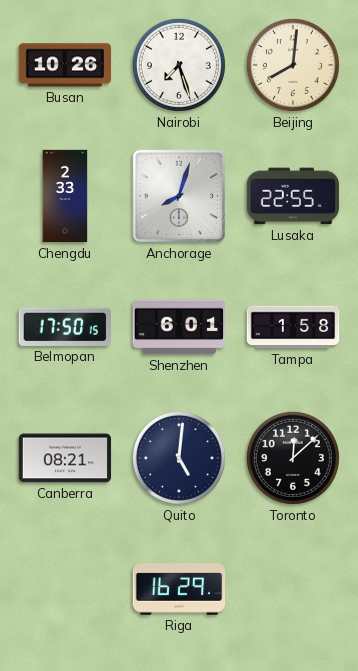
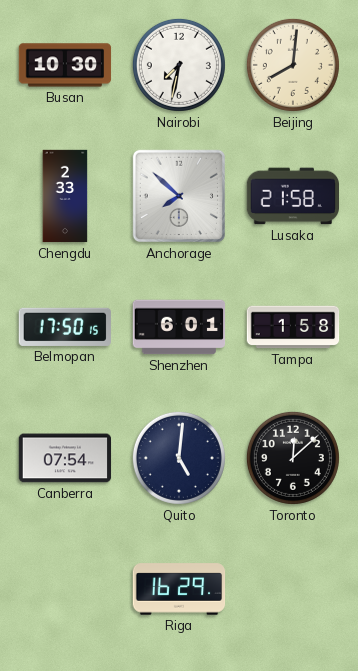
Busan: 10:26 -> 10:30 (65, 65)
Nairobi: 7:27 -> 7:32 (179, 65)
Anchorage: 8:03 -> 7:52 (179, 196)
Lusaka: 22:55 -> 21:58 (292, 196)
Canberra: 08:21 -> 07:54 (65, 458)
